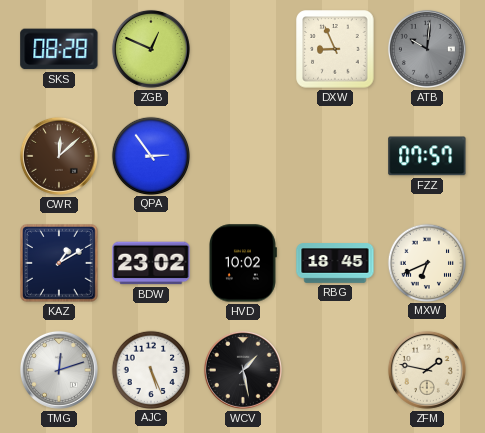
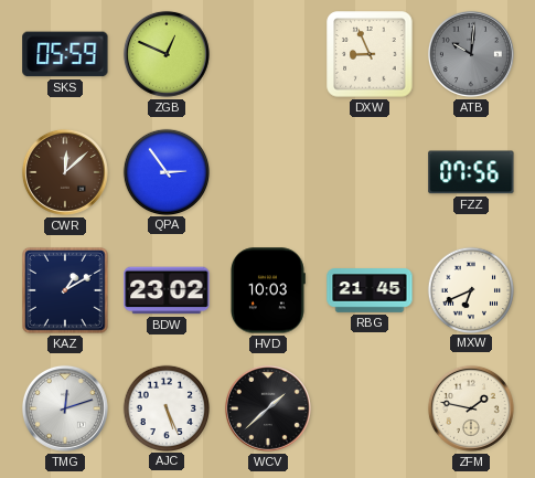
SKS: 08:28 -> 05:59 (65, 54)
FZZ: 07:57 -> 07:56 (471, 172)
HVD: 10:02 -> 10:03 (267, 290)
RBG: 18:45 -> 21:45 (370, 290)
WCV: 1:28 -> 1:38 (268, 408)
